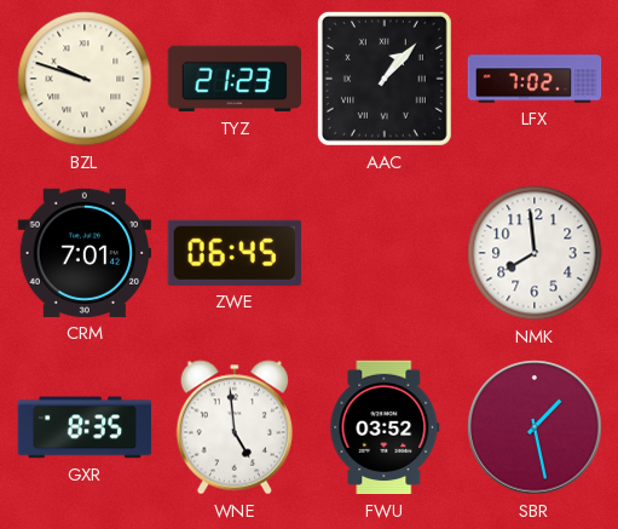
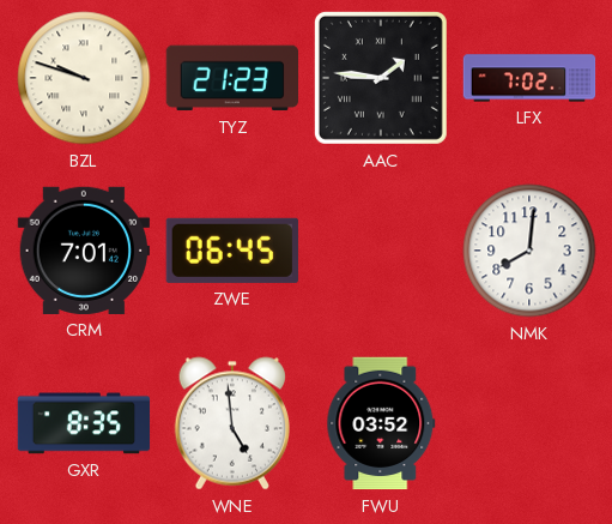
AAC: 1:07 -> 1:46 (381, 78)
NMK: 7:59 -> 8:01 (529, 251)
SBR: 1:28 -> none (535, 427)
